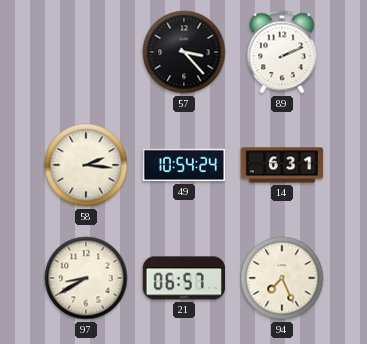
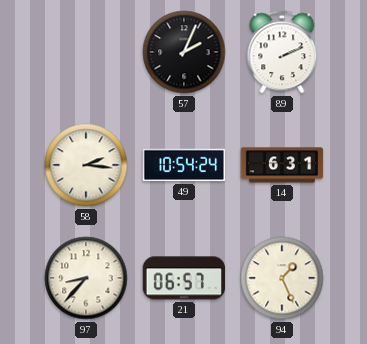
57: 3:23 -> 2:04 (184, 52)
97: 8:40 -> 8:37 (86, 278)
94: 7:26 -> 1:26 (282, 278)
